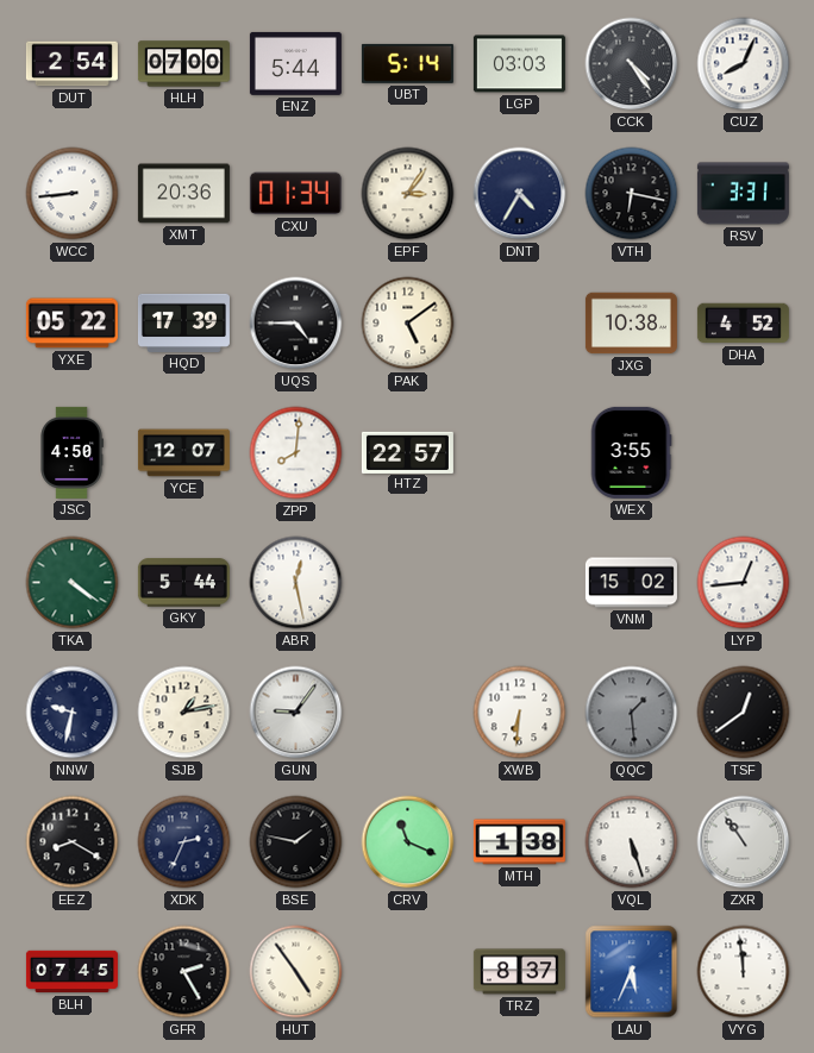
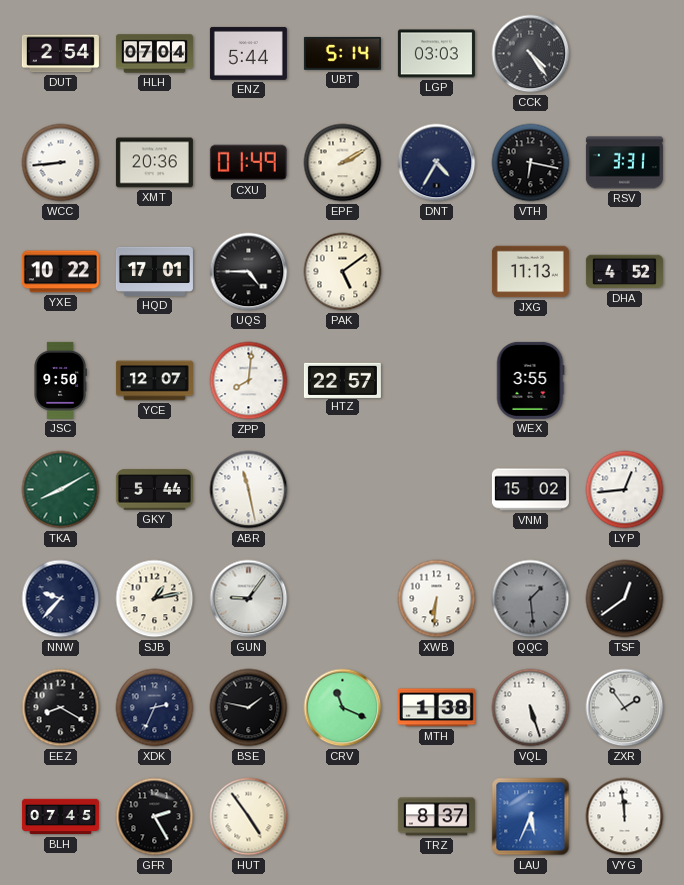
HLH: 07:00 -> 07:04 (154, 54)
CUZ: 8:04 -> none (744, 64)
CXU: 01:34 -> 01:49 (248, 163)
EPF: 3:06 -> 2:10 (343, 163)
YXE: 05:22 -> 10:22 (60, 272)
HQD: 17:39 -> 17:01 (154, 271)
JXG: 10:38 -> 11:13 (530, 272)
JSC: 4:50 -> 9:50 (60, 380)
TKA: 4:21 -> 8:10 (61, 490)
ABR: 12:28 -> 11:28 (249, 490)
NNW: 9:32 -> 9:37 (61, 599)
ZXR: 10:54 -> 1:54 (625, 708)
